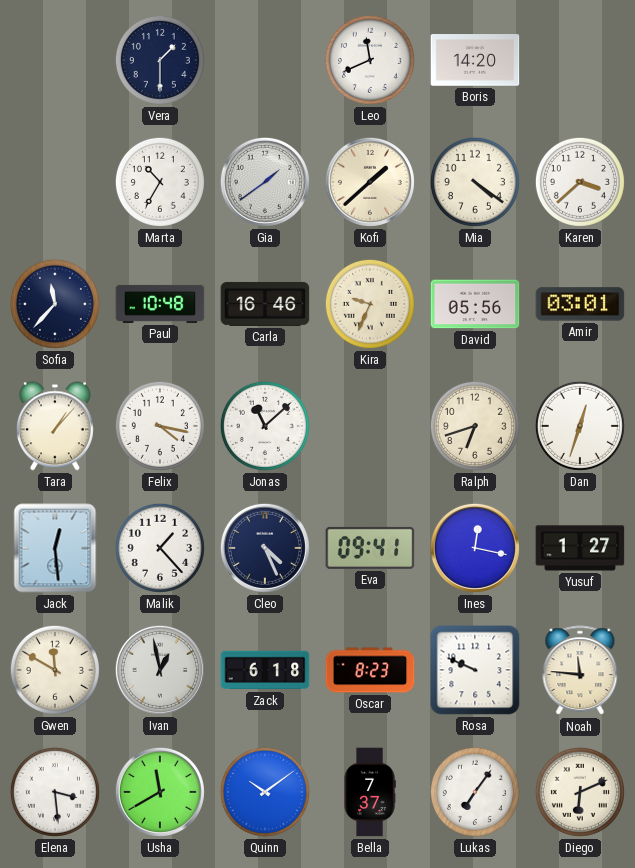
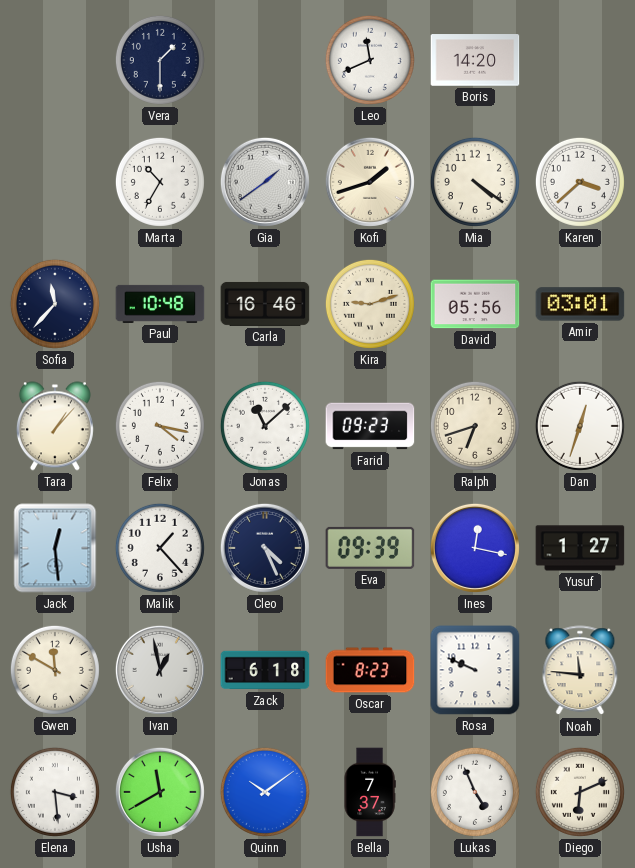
Kofi: 1:38 -> 1:42 (370, 182)
Kira: 9:34 -> 9:12 (370, 304)
Farid: none -> 09:23 (370, 426)
Eva: 09:41 -> 09:39 (370, 548)
Lukas: 7:06 -> 4:56 (475, 792)
